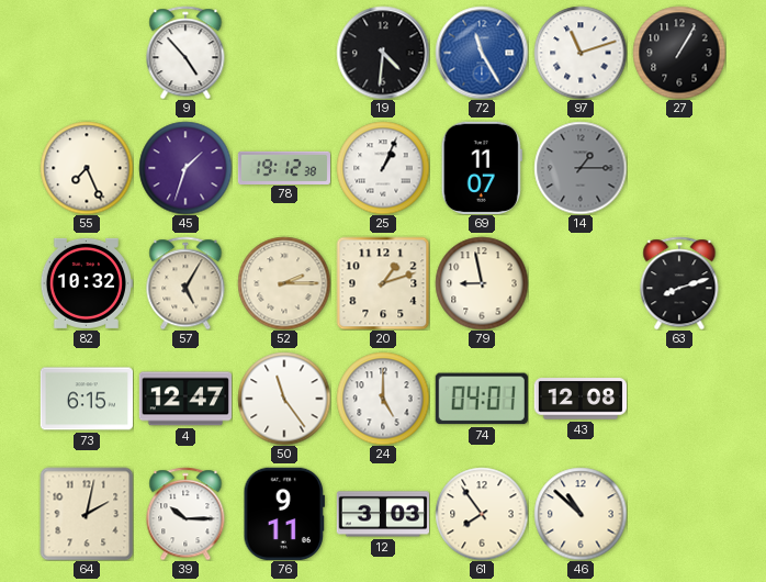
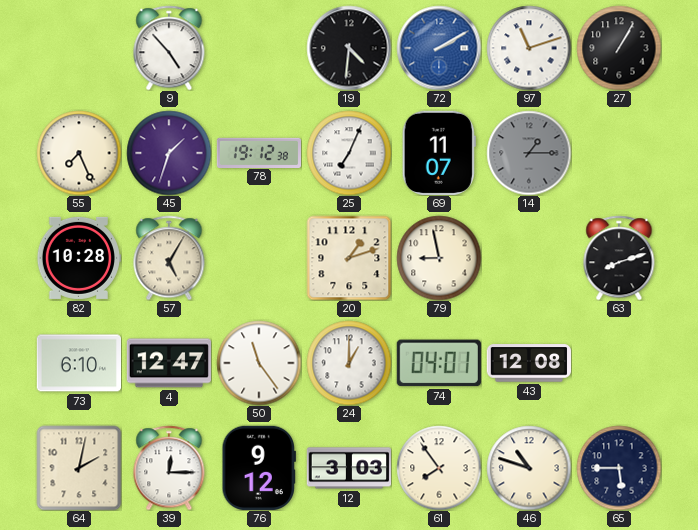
72: 11:25 -> 2:10 (439, 48)
25: 1:04 -> 7:04 (349, 153)
82: 10:32 -> 10:28 (78, 258)
52: 2:15 -> none (284, 283)
73: 6:15 -> 6:10 (78, 363)
24: 5:00 -> 1:00 (349, 363)
39: 10:15 -> 12:15 (169, 468)
76: 9:11 -> 9:12 (258, 468)
46: 10:52 -> 10:48 (529, 468)
65: none -> 5:45 (619, 468)
